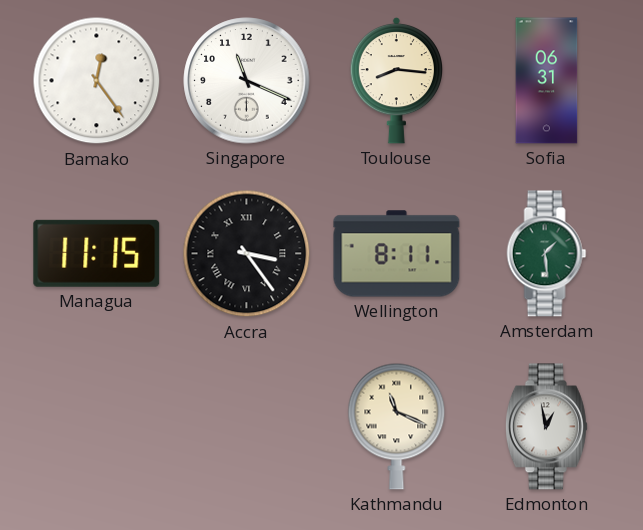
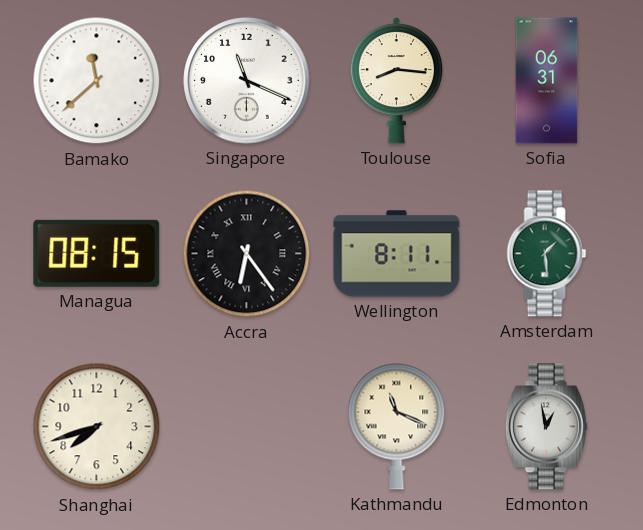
Bamako: 12:24 -> 11:38 (97, 81)
Managua: 11:15 -> 08:15 (97, 253)
Accra: 3:24 -> 6:24 (247, 254)
Shanghai: none -> 7:42 (97, 427)
